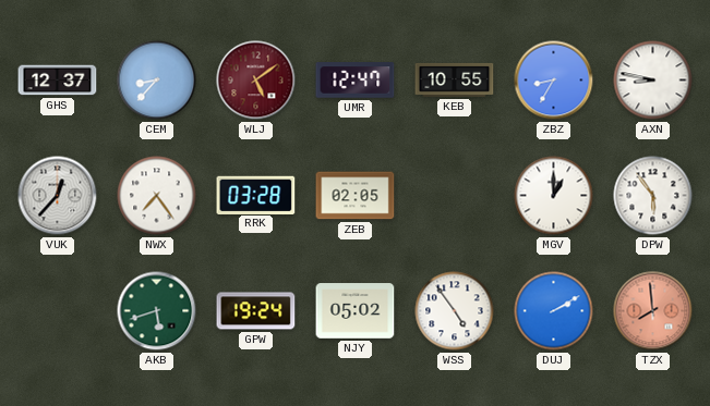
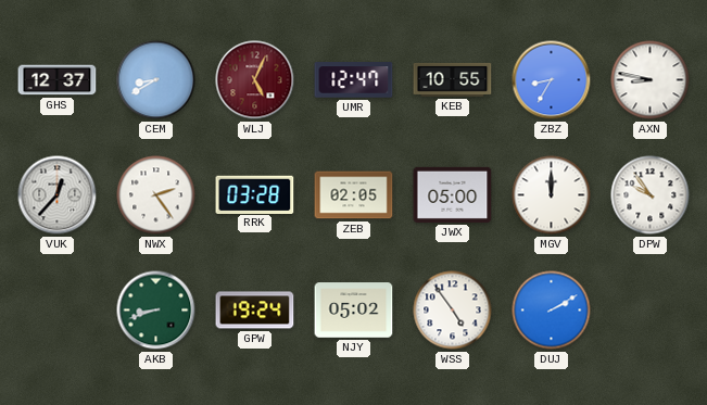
CEM: 8:37 -> 8:40 (156, 80)
WLJ: 5:09 -> 5:04 (255, 80)
NWX: 7:24 -> 2:24 (156, 195)
JWX: none -> 05:00 (453, 194)
MGV: 1:00 -> 12:00 (552, 195)
DPW: 5:54 -> 9:54 (651, 195)
AKB: 5:42 -> 8:42 (156, 311)
TZX: 7:59 -> none (653, 311)
